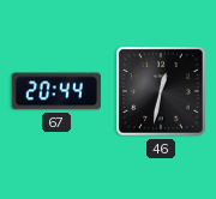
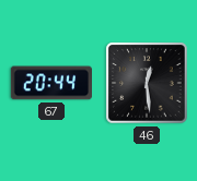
46: 12:32 -> 12:29 (147, 83)
